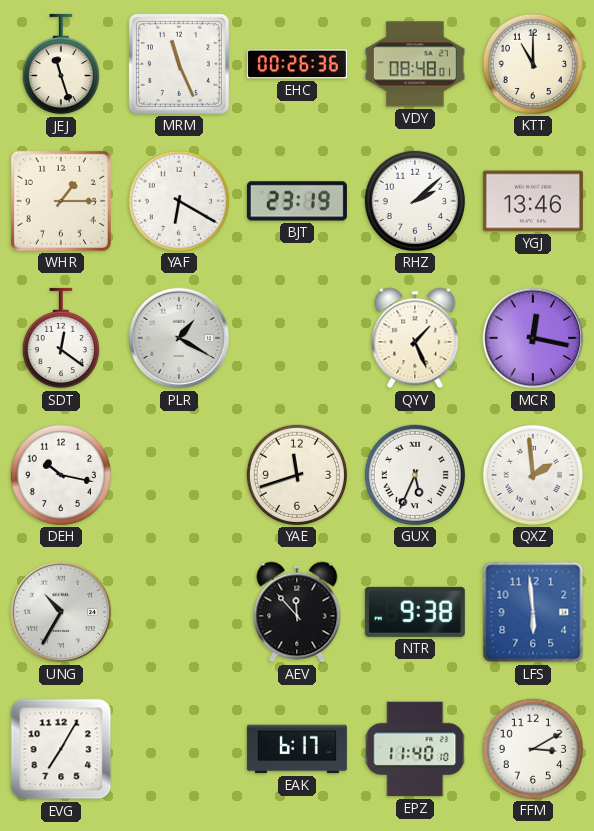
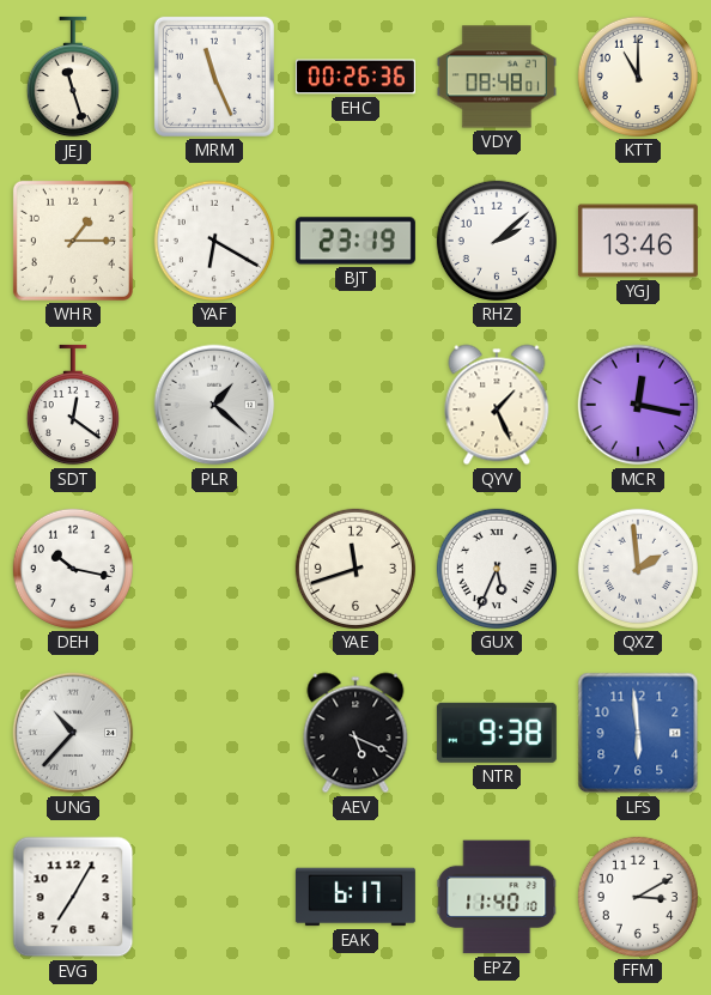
PLR: 1:20 -> 1:22 (214, 405)
UNG: 10:35 -> 10:37 (73, 733)
AEV: 11:53 -> 5:19 (355, 733)
